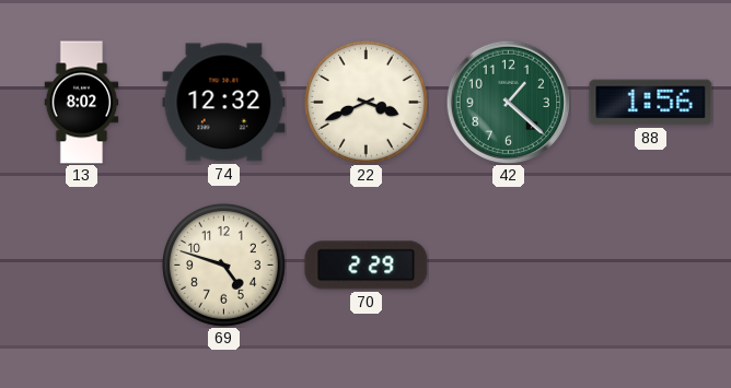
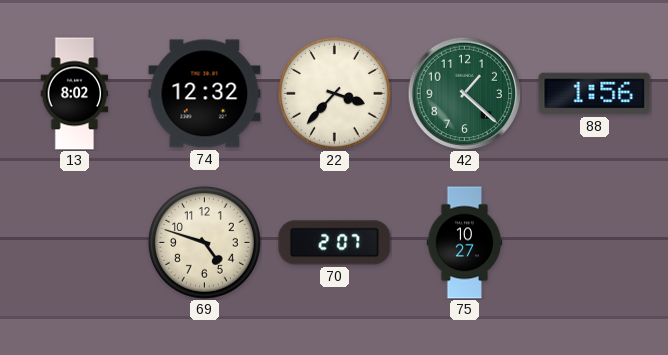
22: 3:41 -> 3:37 (334, 93)
70: 2:29 -> 2:07 (335, 243)
75: none -> 10:27 (465, 243)
